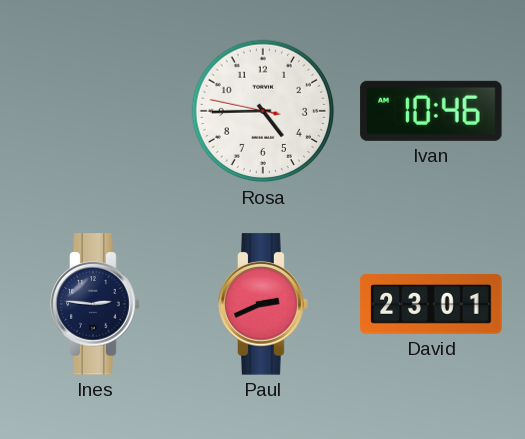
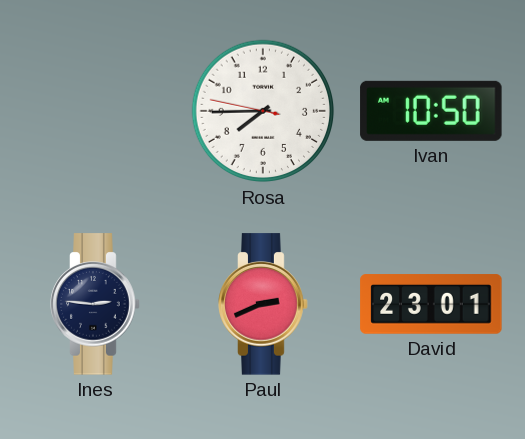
Rosa: 4:44 -> 7:44 (263, 111)
Ivan: 10:46 -> 10:50 (431, 111)
